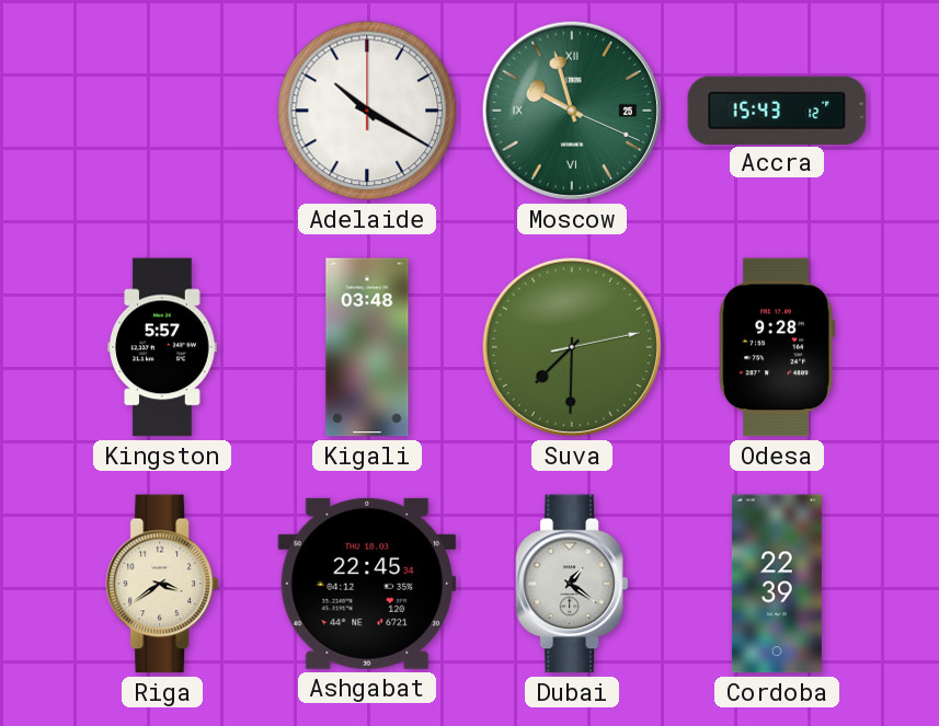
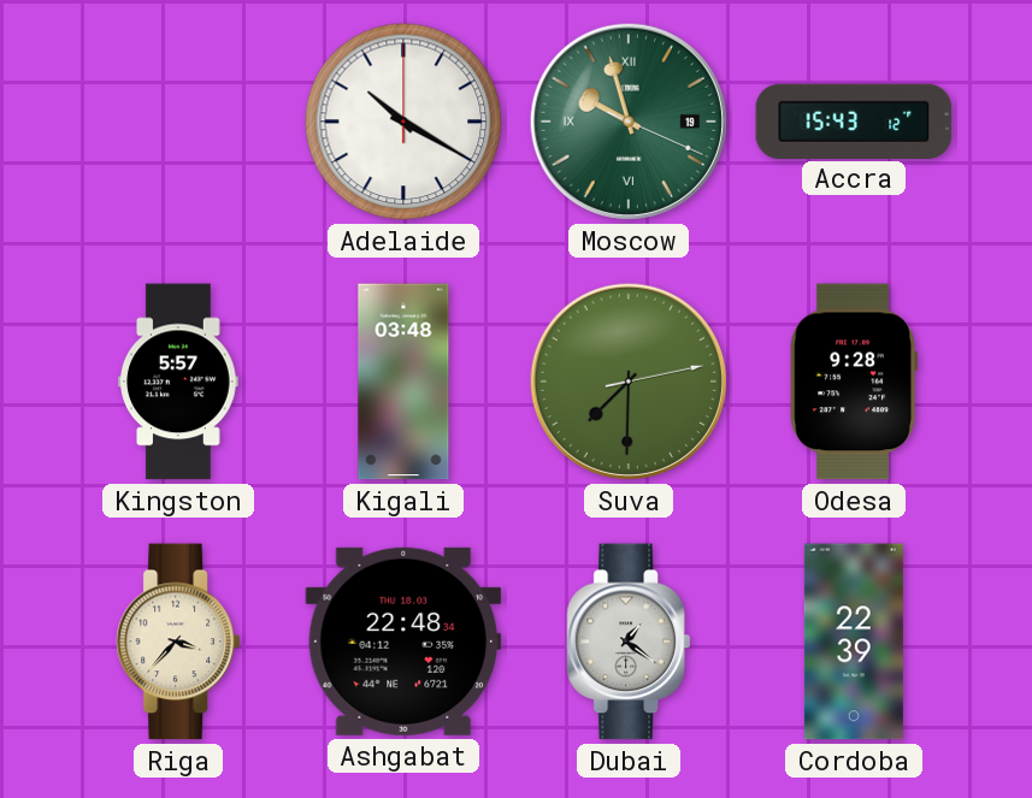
Moscow date: 25 -> 19 (629, 122)
Riga: 3:39 -> 3:37 (178, 642)
Ashgabat: 22:45 -> 22:48 (403, 642)
